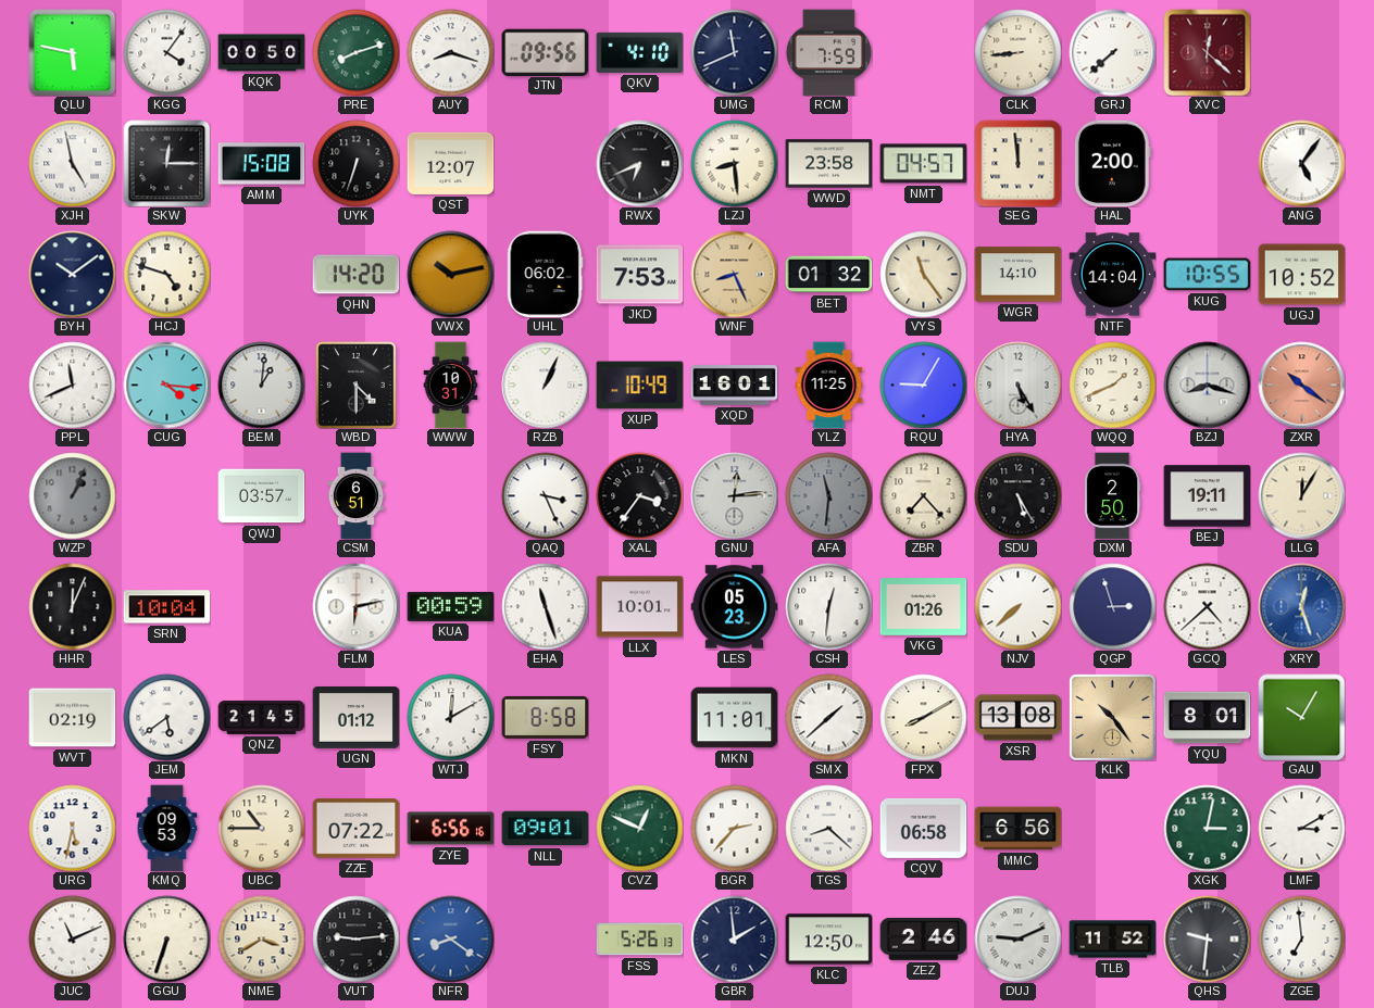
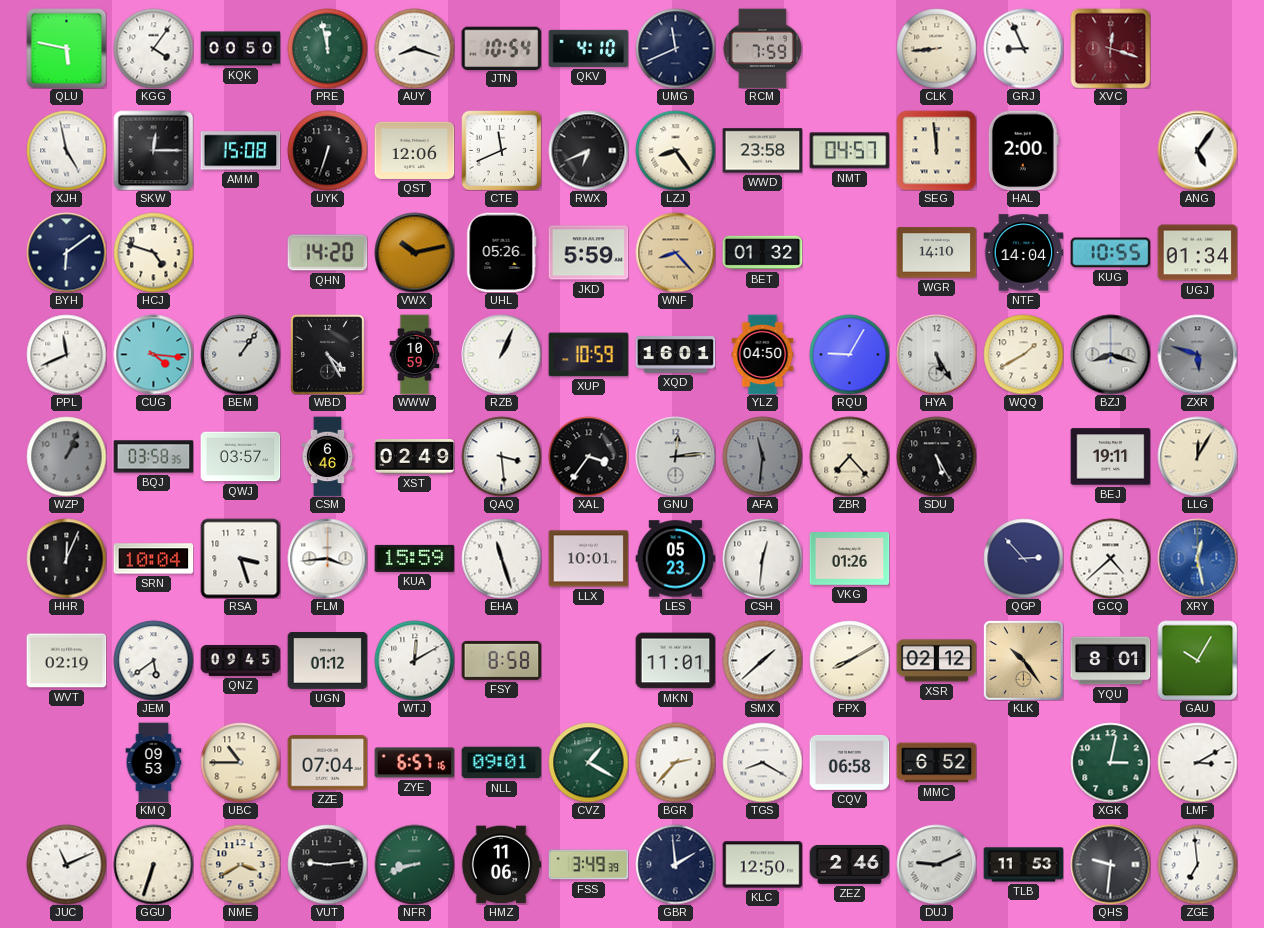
PRE: 8:12 -> 11:58 (327, 48)
JTN: 09:56 -> 10:54 (501, 48)
GRJ: 7:38 -> 8:56 (1023, 48)
XVC: 12:22 -> 12:18 (1110, 48)
QST: 12:07 -> 12:06 (414, 150)
CTE: none -> 11:41 (501, 150)
LZJ: 8:29 -> 8:24 (675, 150)
BYH: 10:09 -> 6:09 (66, 252)
UHL: 06:02 -> 05:26 (502, 252)
JKD: 7:53 -> 5:59 (588, 253)
WNF: 8:26 -> 8:23 (675, 252)
VYS: 11:24 -> none (923, 274)
UGJ: 10:52 -> 01:34 (1197, 253)
BEM: 1:01 -> 1:06 (240, 354)
WBD: 4:30 -> 4:25 (328, 355)
WWW: 10:31 -> 10:59 (415, 354)
XUP: 10:49 -> 10:59 (588, 355)
YLZ: 11:25 -> 04:50 (763, 354)
WQQ: 1:41 -> 1:40 (1023, 354)
ZXR: 10:21 -> 5:48 (1197, 354)
ZXR dial: salmon -> grey (1197, 354)
BQJ: none -> 03:58 (153, 457)
CSM: 6:51 -> 6:46 (328, 456)
XST: none -> 02:49 (414, 457)
QAQ: 3:26 -> 3:29 (501, 456)
DXM: 2:50 -> none (1112, 495)
RSA: none -> 3:27 (240, 558)
FLM: 6:13 -> 3:44 (327, 558)
KUA: 00:59 -> 15:59 (414, 558)
NJV: 7:38 -> none (1017, 606)
QGP: 2:57 -> 2:53 (1023, 558)
XRY: 12:27 -> 12:28 (1197, 558)
QNZ: 21:45 -> 09:45 (240, 660)
XSR: 13:08 -> 02:12 (936, 661)
URG: 5:32 -> none (72, 828)
ZZE: 07:22 -> 07:04 (327, 763)
ZYE: 6:56 -> 6:57 (414, 763)
CVZ: 12:49 -> 1:20 (588, 762)
TGS: 8:22 -> 8:20 (762, 762)
MMC: 6:56 -> 6:52 (936, 763)
NFR: 8:21 -> 8:42 (414, 864)
NFR dial: blue -> green (414, 864)
HMZ: none -> 11:06 (501, 865)
FSS: 5:26 -> 3:49 (588, 865)
TLB: 11:52 -> 11:53 (1023, 865)
